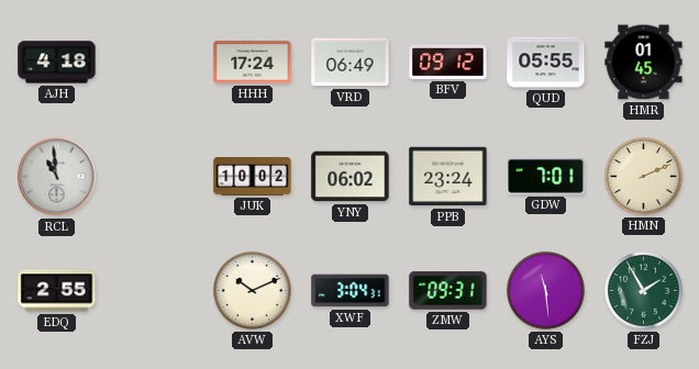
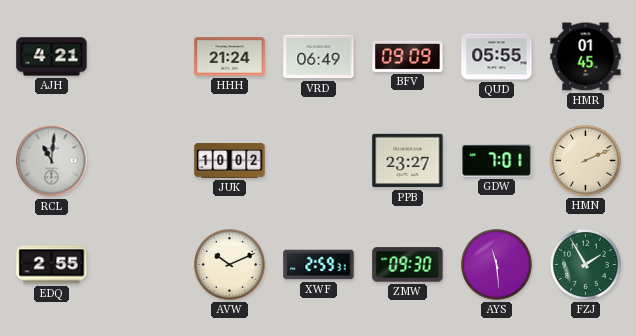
AJH: 4:18 -> 4:21 (52, 57)
HHH: 17:24 -> 21:24 (230, 57)
BFV: 09:12 -> 09:09 (408, 56)
RCL: 10:59 -> 11:01 (52, 161)
YNY: 06:02 -> none (351, 177)
PPB: 23:24 -> 23:27 (408, 161)
XWF: 3:04 -> 2:59 (319, 265)
ZMW: 09:31 -> 09:30 (408, 265)
